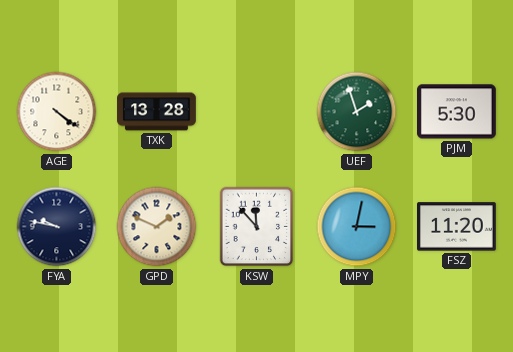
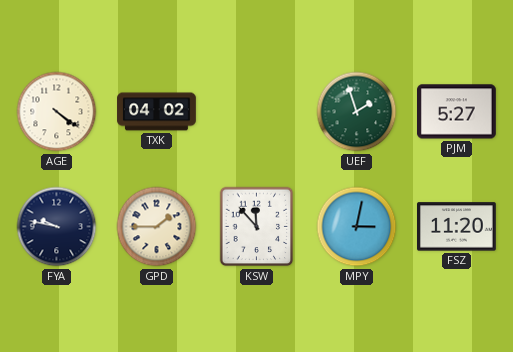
TXK: 13:28 -> 04:02 (157, 112)
PJM: 5:30 -> 5:27 (457, 112)
GPD: 1:49 -> 1:45 (157, 227)
